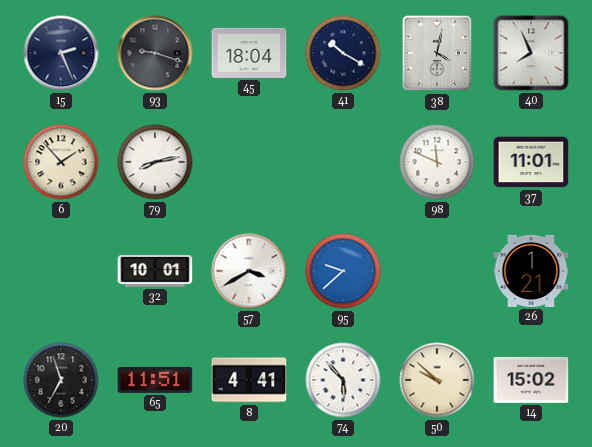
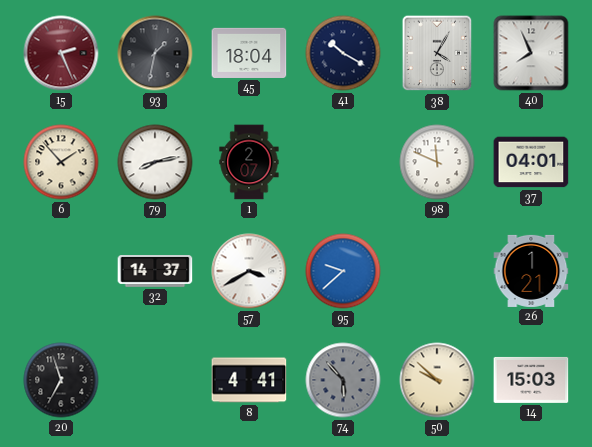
15 dial: navy -> burgundy (61, 53)
93: 9:18 -> 1:32 (155, 53)
38: 4:02 -> 4:05 (437, 53)
1: none -> 2:07 (249, 162)
37: 11:01 -> 04:01 (531, 162)
32: 10:01 -> 14:37 (155, 271)
65: 11:51 -> none (155, 380)
74 dial: white -> grey (343, 380)
14: 15:02 -> 15:03 (531, 380)
